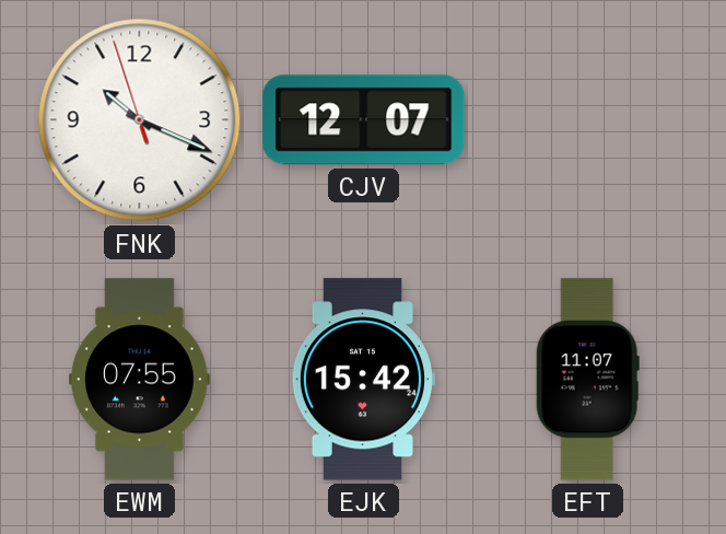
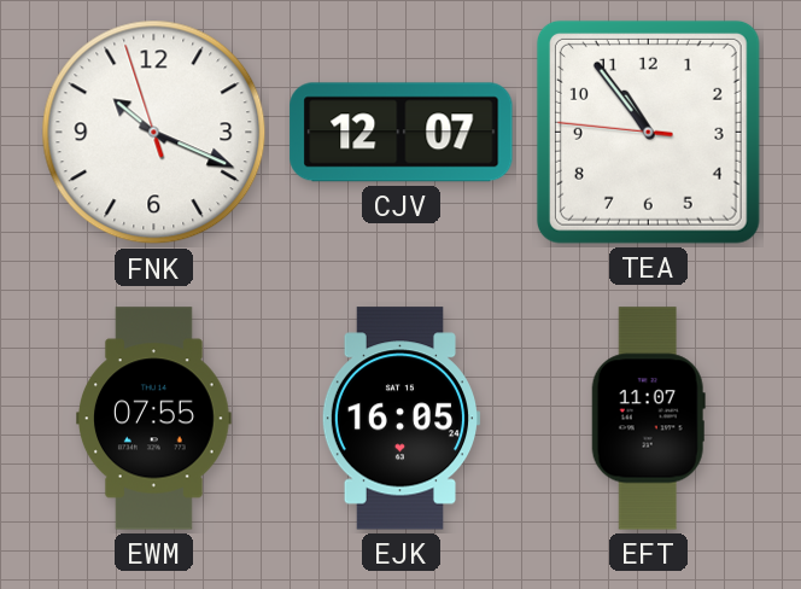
TEA: none -> 10:53 (648, 132)
EJK: 15:42 -> 16:05 (400, 419)
